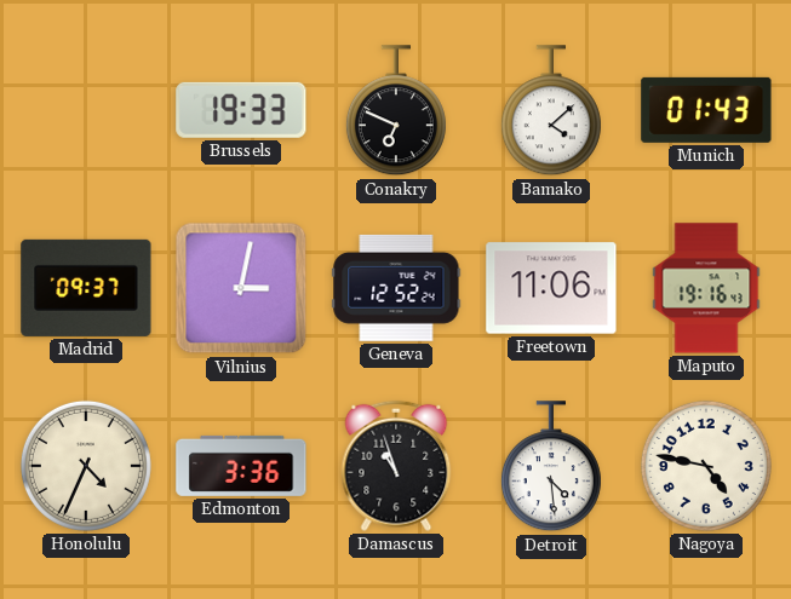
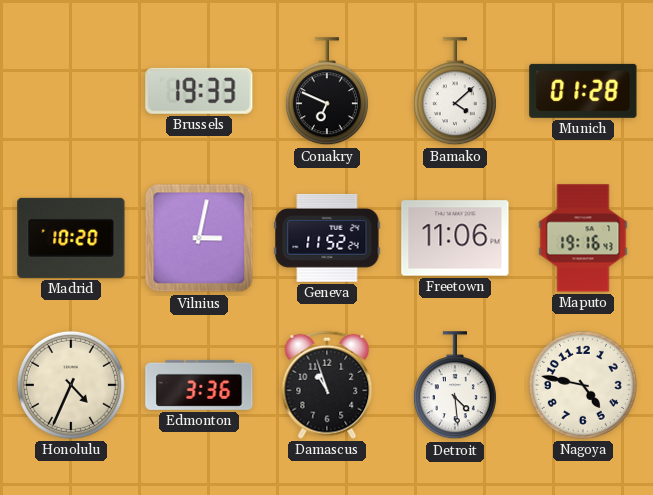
Munich: 01:43 -> 01:28 (583, 91)
Madrid: 09:37 -> 10:20 (71, 238)
Geneva: 12:52 -> 11:52 (327, 238)
